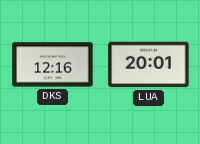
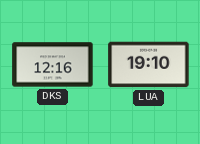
LUA: 20:01 -> 19:10 (149, 65)
